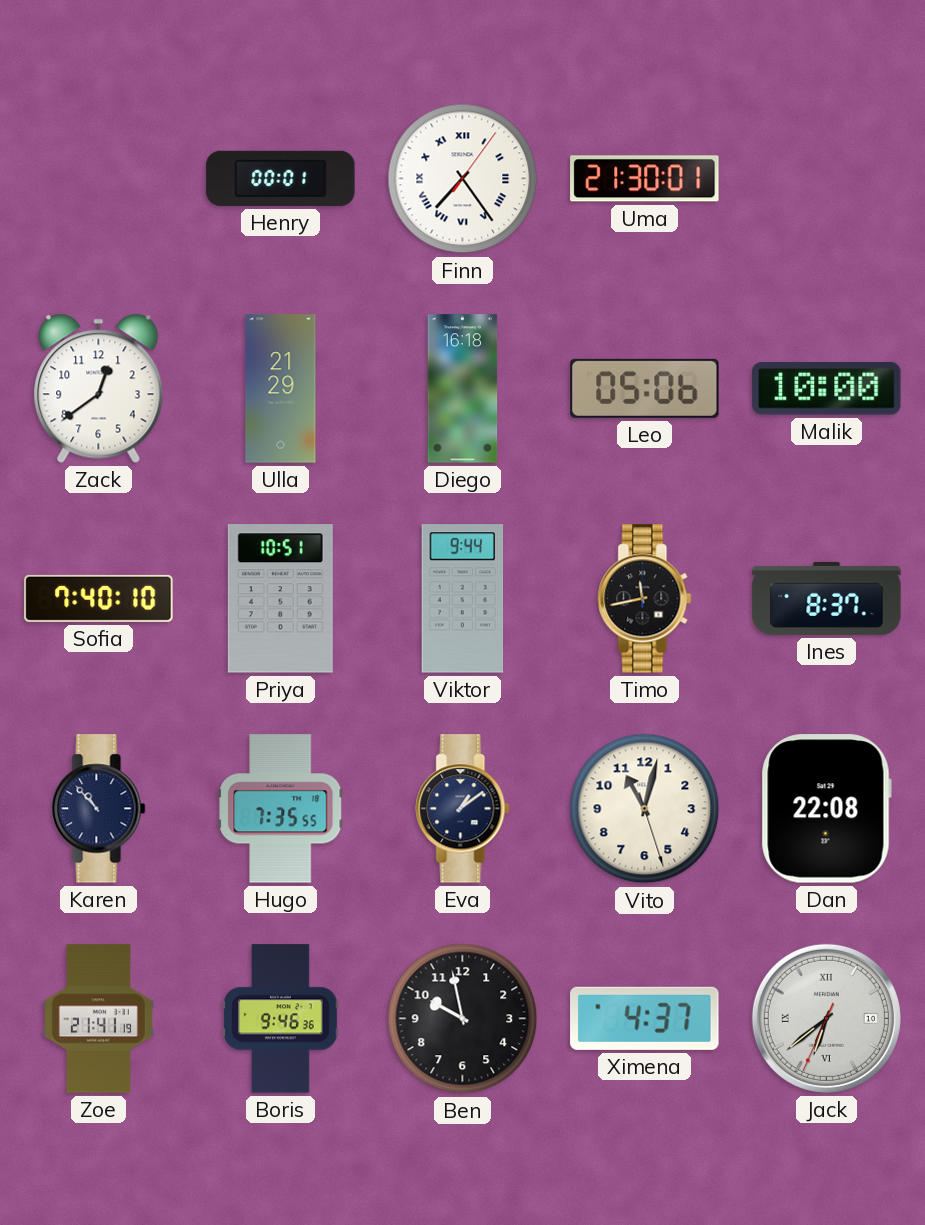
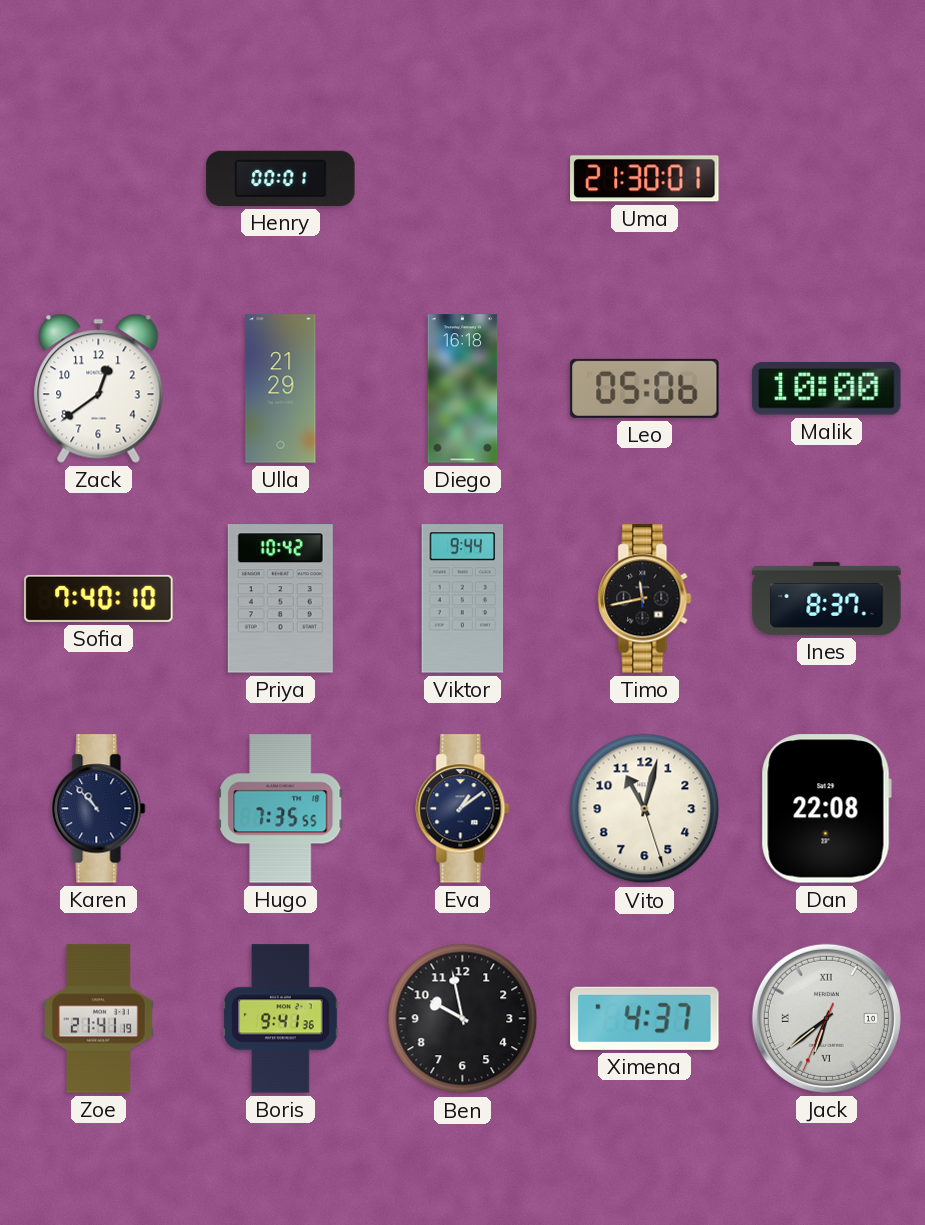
Finn: 7:24 -> none (463, 179)
Priya: 10:51 -> 10:42 (280, 599)
Boris: 9:46 -> 9:41 (281, 1019)
